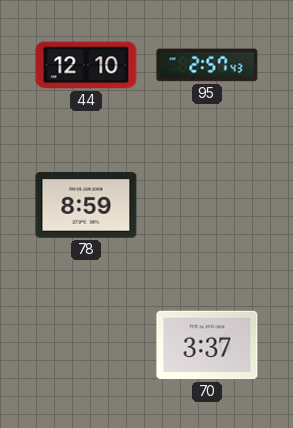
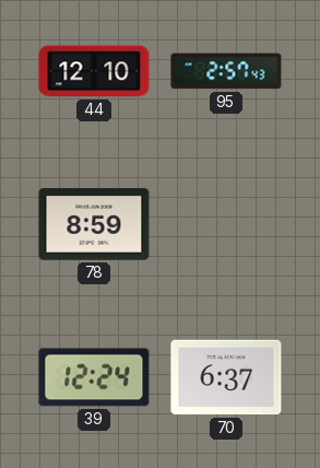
39: none -> 12:24 (94, 377)
70: 3:37 -> 6:37 (226, 377)
